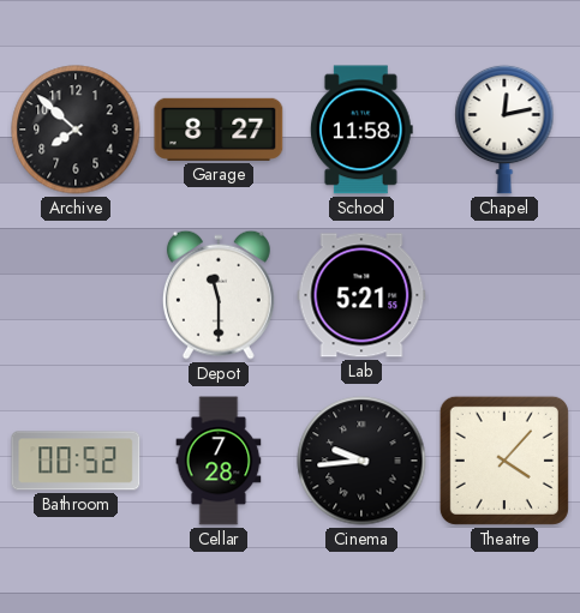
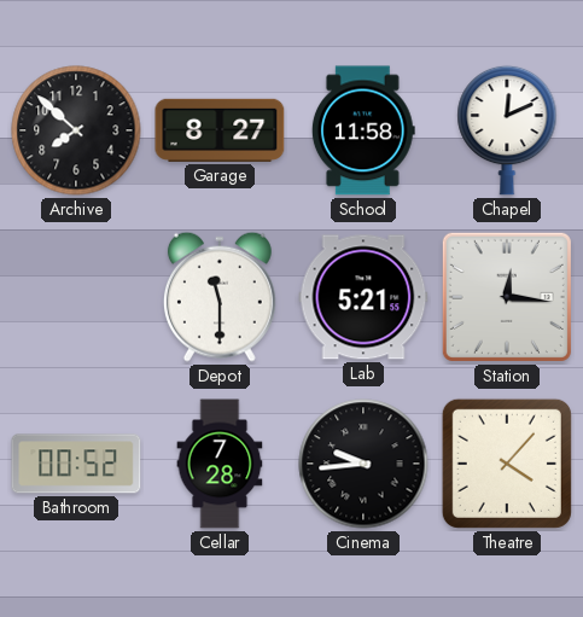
Chapel: 12:13 -> 12:11 (507, 130)
Station: none -> 12:16 (507, 297)
